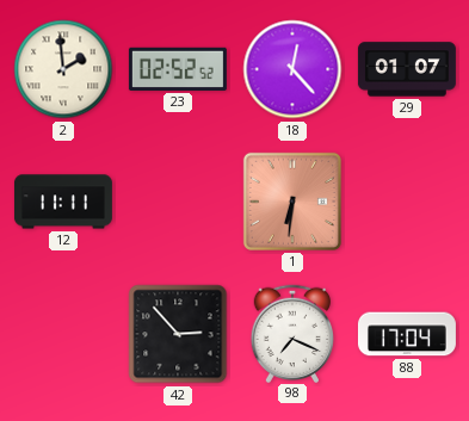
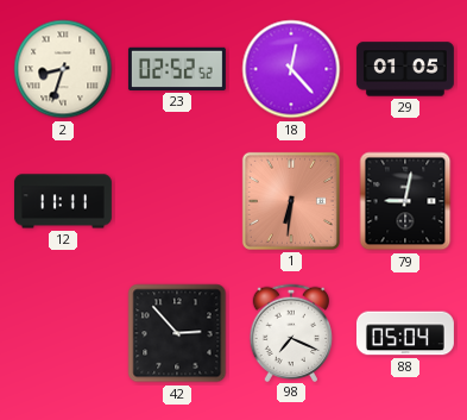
2: 1:59 -> 8:33 (63, 69)
29: 01:07 -> 01:05 (405, 69)
79: none -> 9:02 (405, 201)
88: 17:04 -> 05:04 (405, 333)
